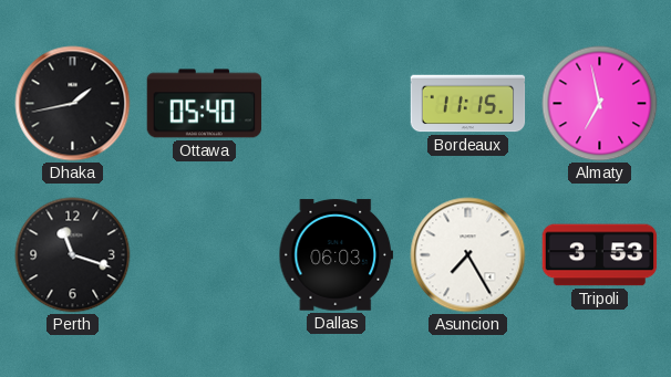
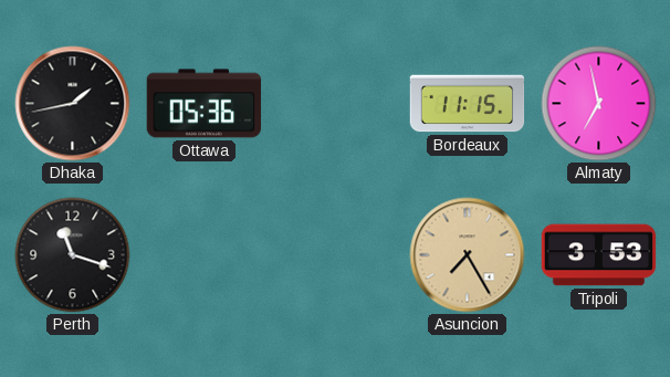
Ottawa: 05:40 -> 05:36 (205, 104)
Dallas: 06:03 -> none (337, 255)
Asuncion dial: white -> champagne (468, 255)
